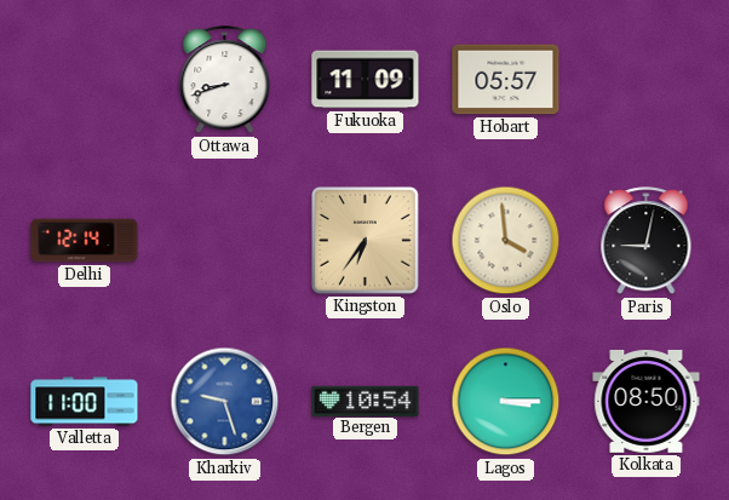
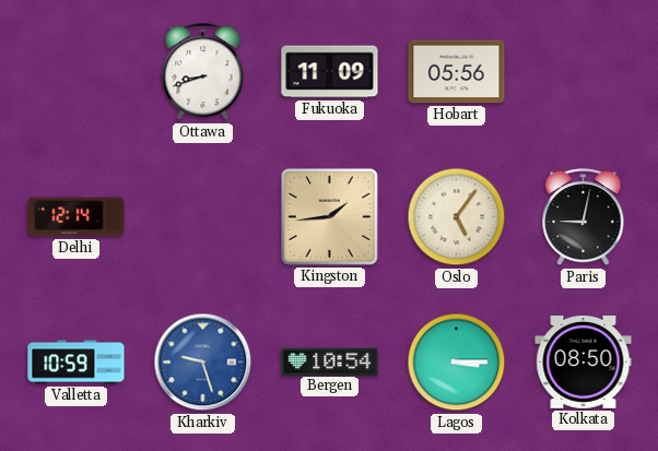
Hobart: 05:57 -> 05:56 (457, 72)
Kingston: 6:36 -> 1:44 (330, 217)
Oslo: 3:59 -> 5:06 (457, 217)
Valletta: 11:00 -> 10:59 (77, 363)
